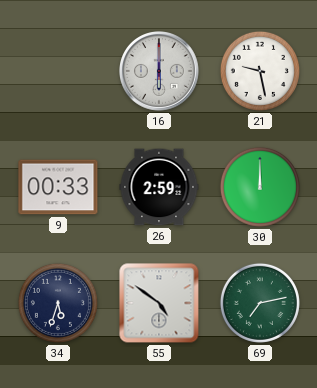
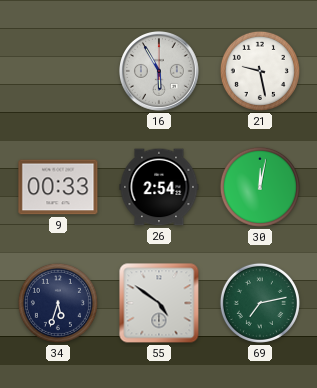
16: 6:00 -> 5:55 (160, 72)
26: 2:59 -> 2:54 (159, 187)
30: 12:00 -> 12:02 (260, 187)
